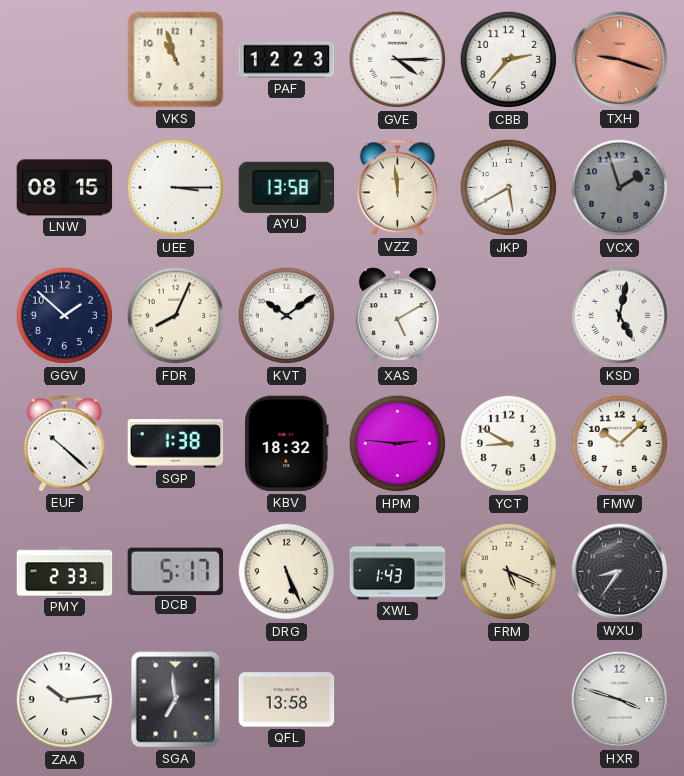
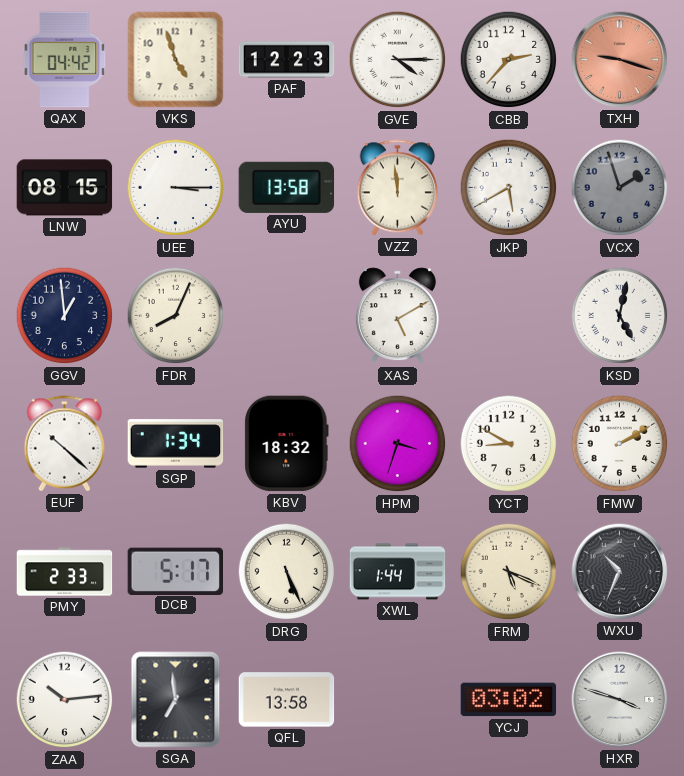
QAX: none -> 04:42 (65, 60)
VKS: 10:57 -> 4:57 (176, 60)
GGV: 1:52 -> 12:59 (65, 316)
KVT: 10:09 -> none (287, 316)
SGP: 1:38 -> 1:34 (176, 444)
HPM: 2:46 -> 3:33 (398, 444)
FMW: 10:08 -> 2:10 (620, 444)
XWL: 1:43 -> 1:44 (398, 572)
WXU: 8:36 -> 10:34 (620, 572)
YCJ: none -> 03:02 (509, 700)
